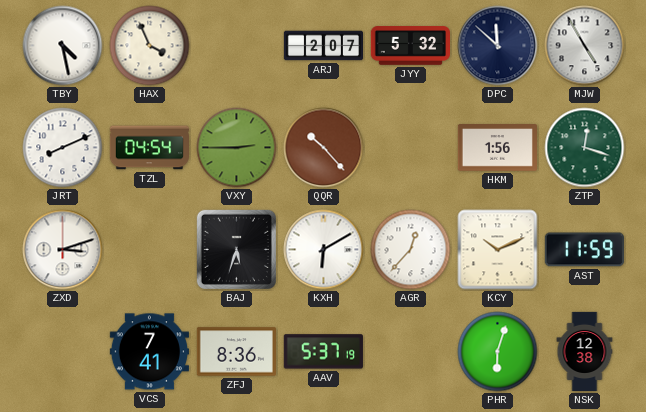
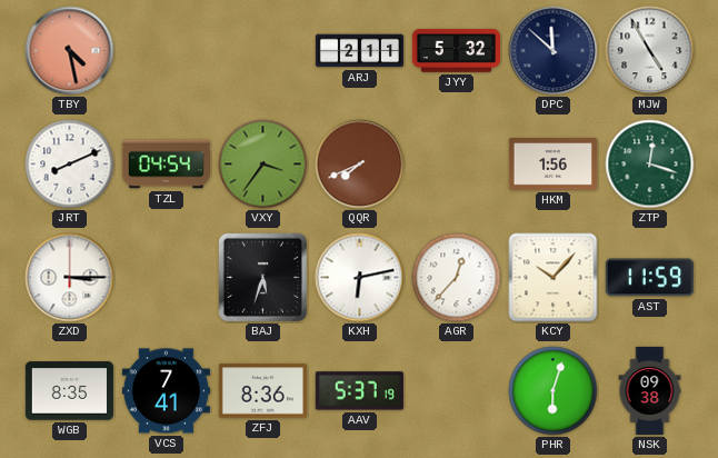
TBY dial: white -> salmon (70, 51)
HAX: 3:56 -> none (150, 46)
ARJ: 2:07 -> 2:11 (359, 51)
VXY: 2:45 -> 3:36 (263, 165)
QQR: 10:23 -> 7:41 (360, 165)
ZXD: 3:12 -> 3:15 (70, 278)
KXH: 6:10 -> 6:13 (360, 278)
KCY: 10:11 -> 10:07 (554, 278)
WGB: none -> 8:35 (69, 391)
NSK: 12:38 -> 09:38 (650, 391)
